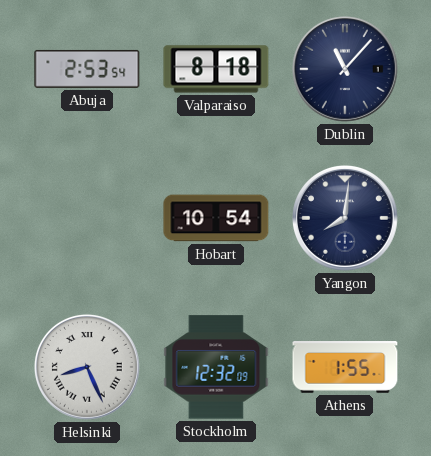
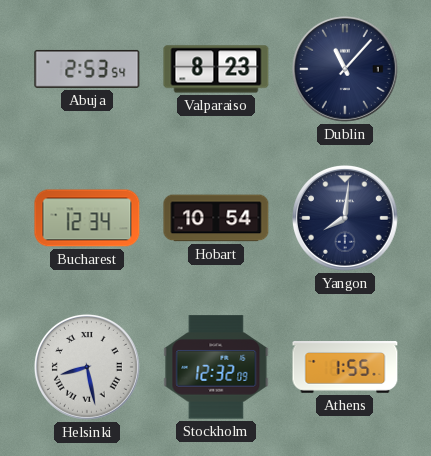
Valparaiso: 8:18 -> 8:23 (216, 69)
Bucharest: none -> 12:34 (87, 218)
Helsinki: 8:26 -> 8:28 (87, 367)
